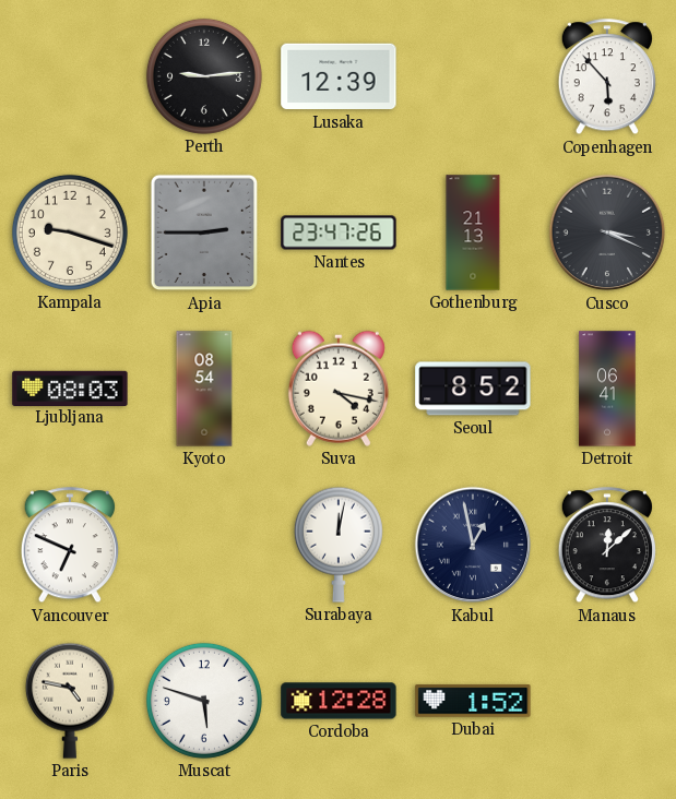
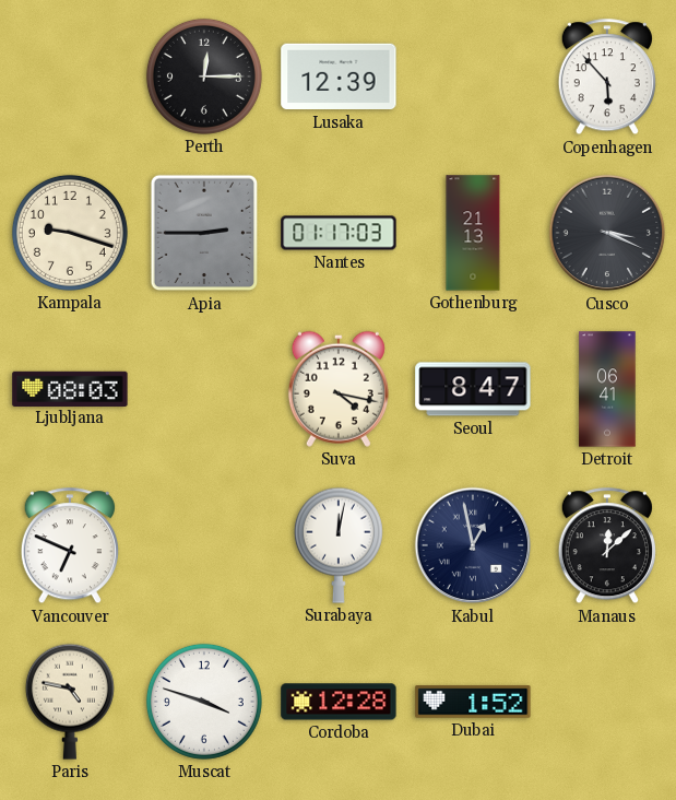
Perth: 9:14 -> 12:15 (204, 77)
Nantes: 23:47 -> 01:17 (339, 233)
Kyoto: 08:54 -> none (204, 389)
Seoul: 8:52 -> 8:47 (473, 389)
Muscat: 5:48 -> 3:48 (204, 702)
